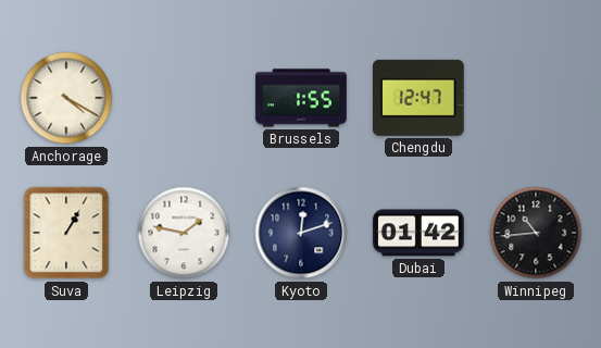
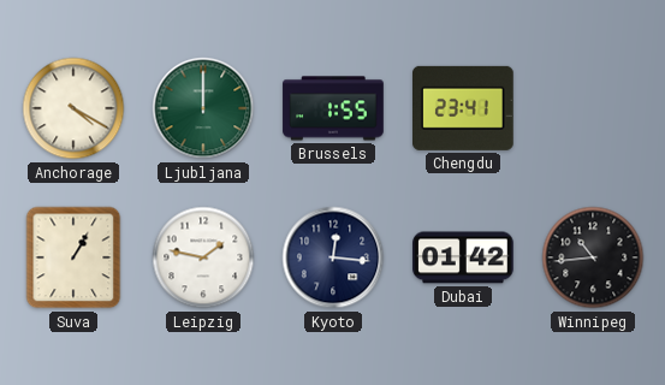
Ljubljana: none -> 12:00 (203, 108)
Chengdu: 12:47 -> 23:41 (464, 108)
Kyoto: 12:12 -> 12:16 (333, 257)
